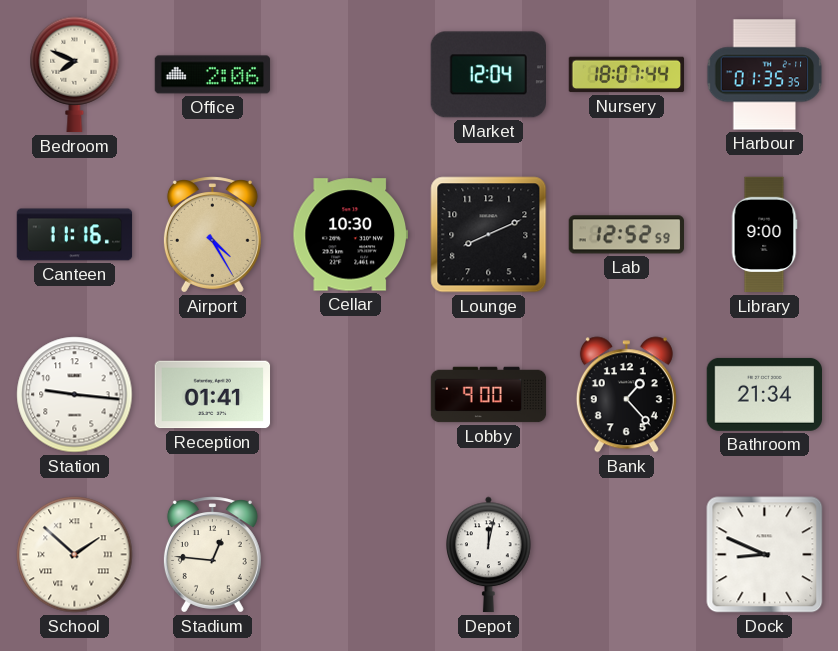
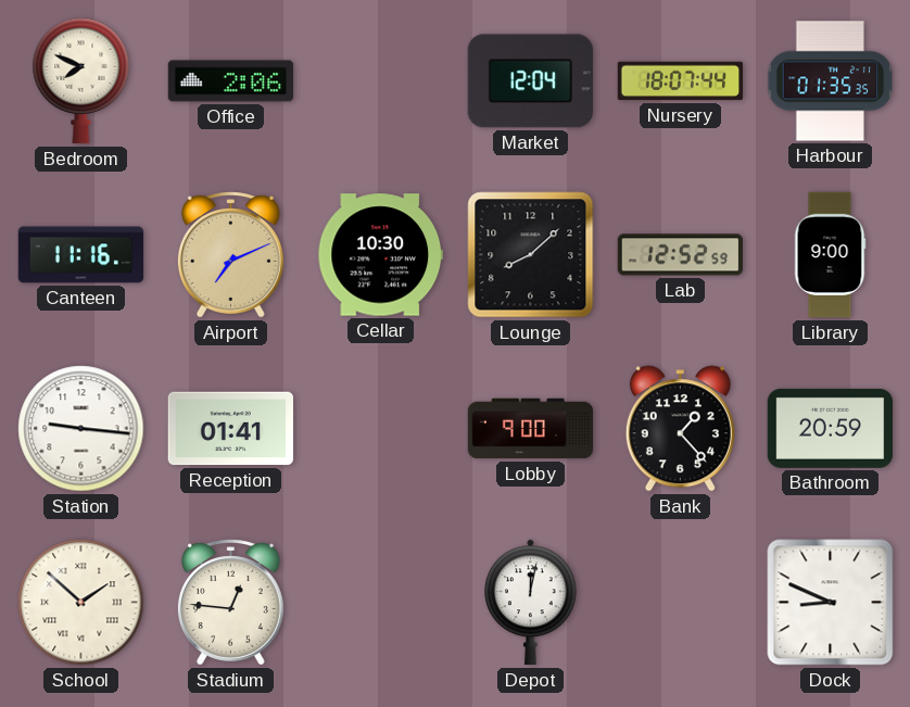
Airport: 4:25 -> 7:11 (230, 255)
Lounge: 8:11 -> 8:08 (531, 255)
Bathroom: 21:34 -> 20:59 (831, 428)
